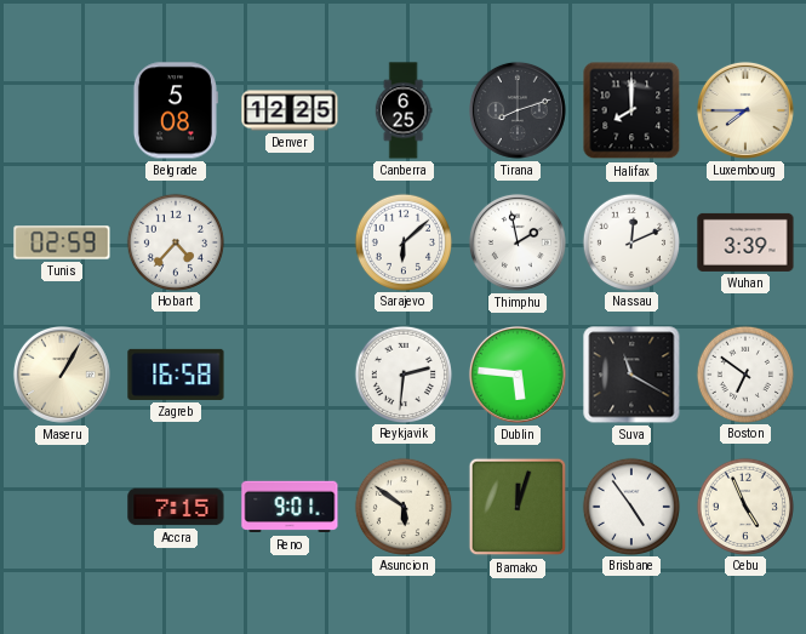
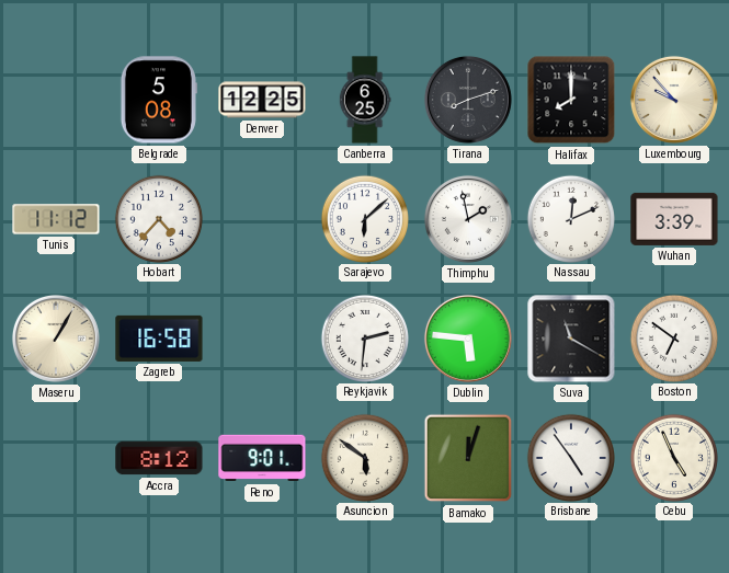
Luxembourg: 7:45 -> 9:53 (674, 100)
Tunis: 02:59 -> 11:12 (56, 219)
Accra: 7:15 -> 8:12 (159, 458)
